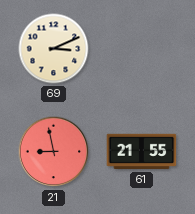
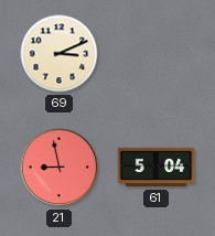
61: 21:55 -> 5:04 (157, 168)
